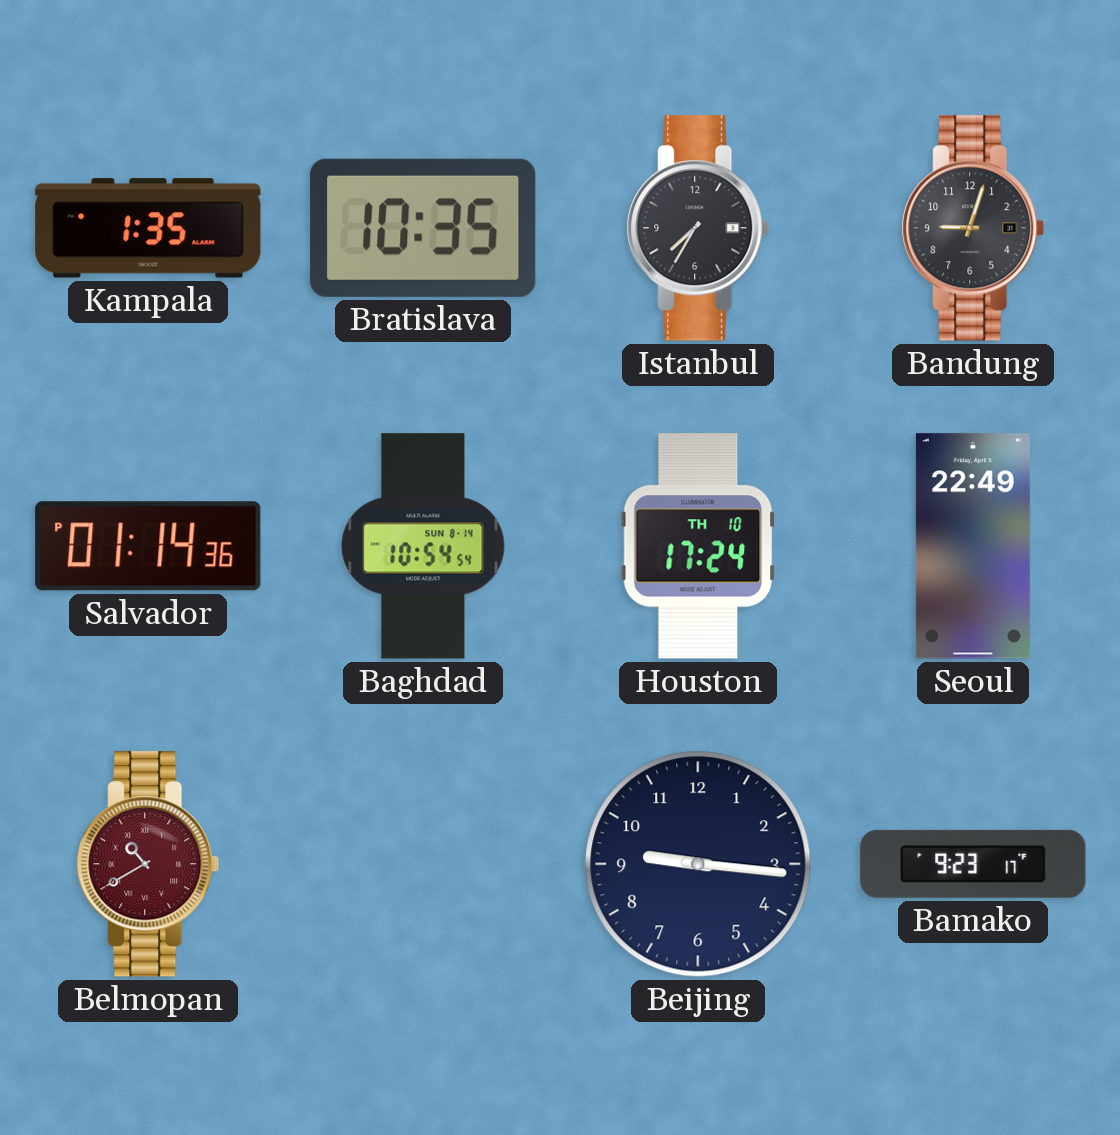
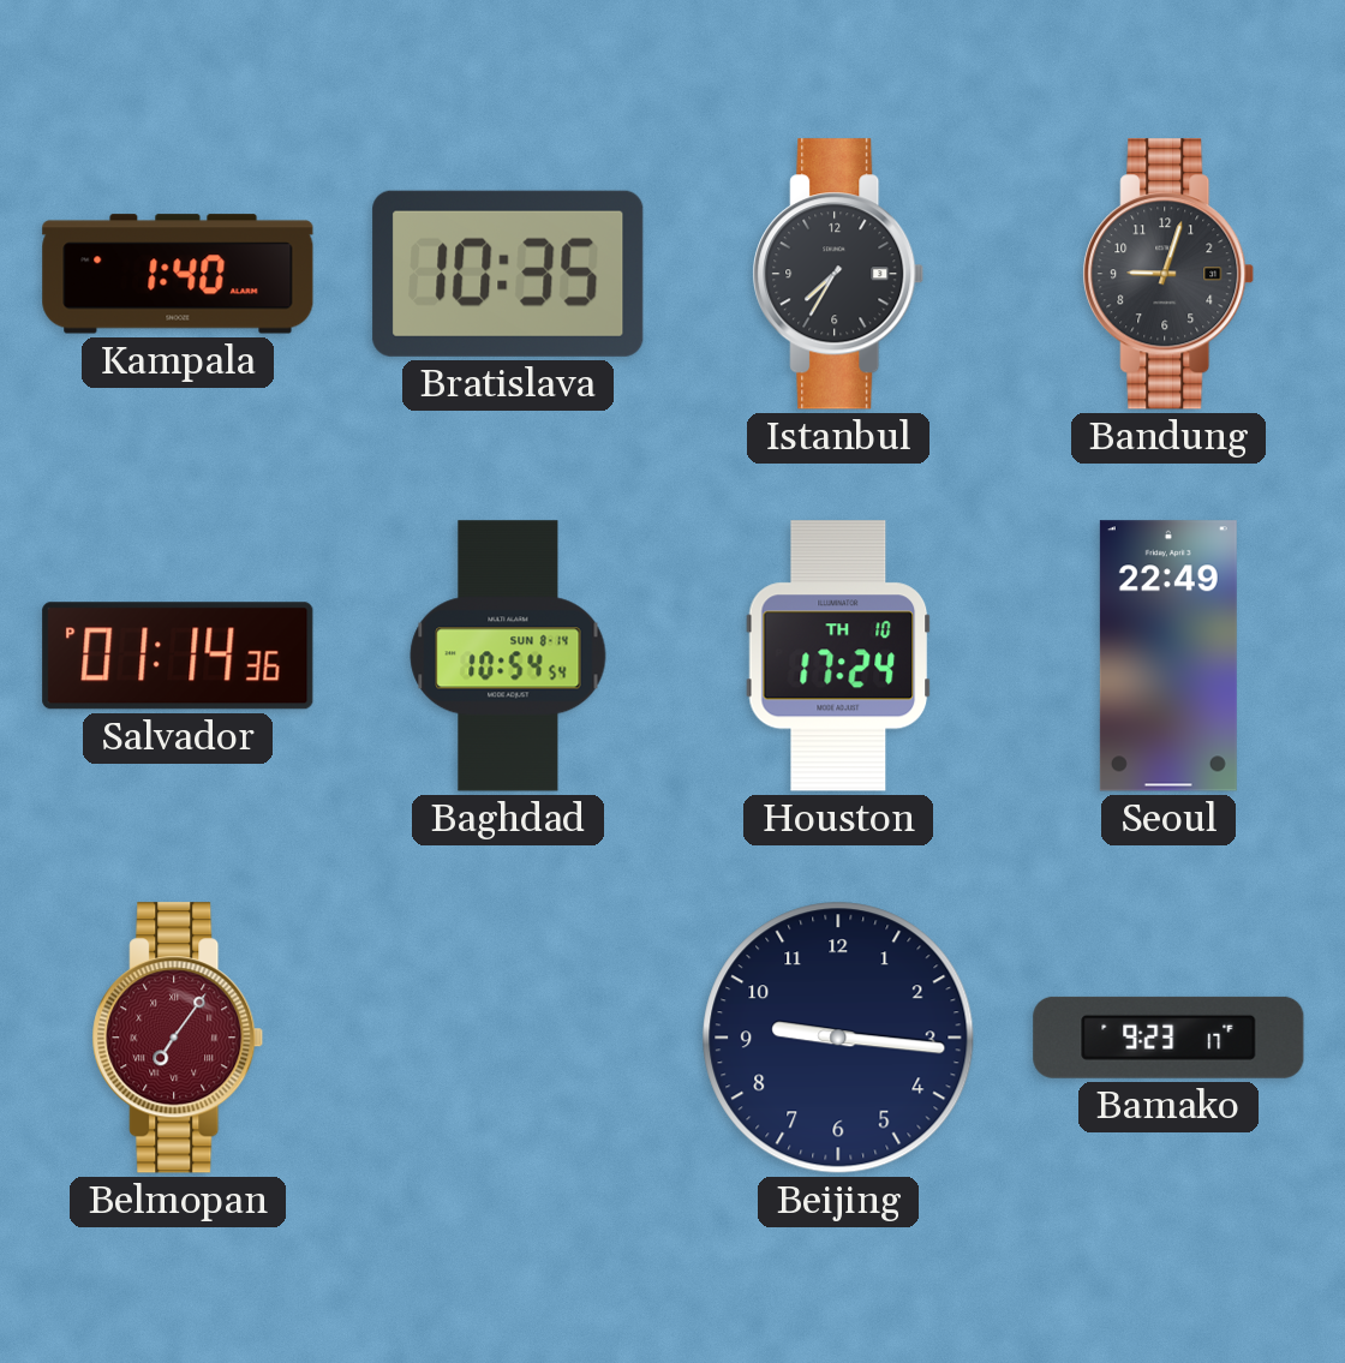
Kampala: 1:35 -> 1:40 (178, 274)
Belmopan: 10:40 -> 7:06 (178, 1038)
